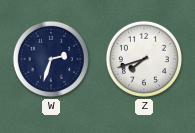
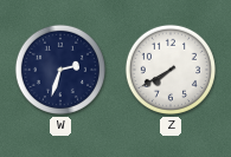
Z: 7:42 -> 7:40 (171, 70)
